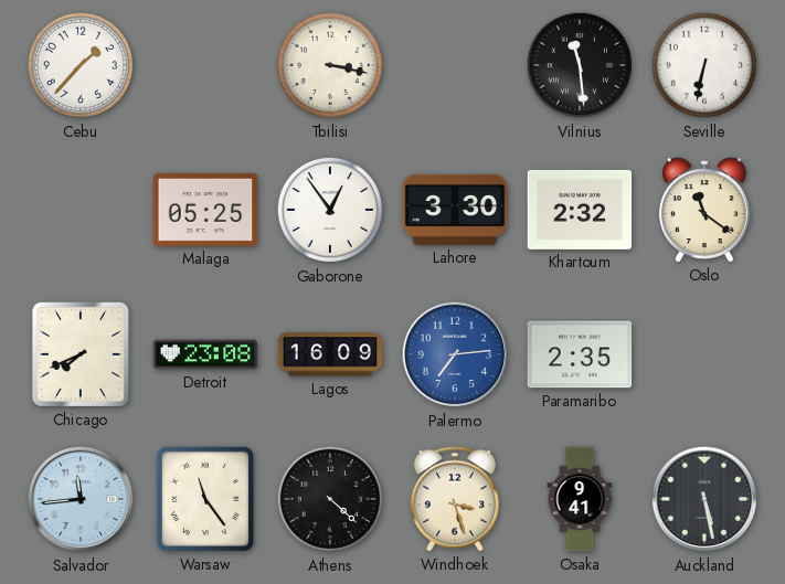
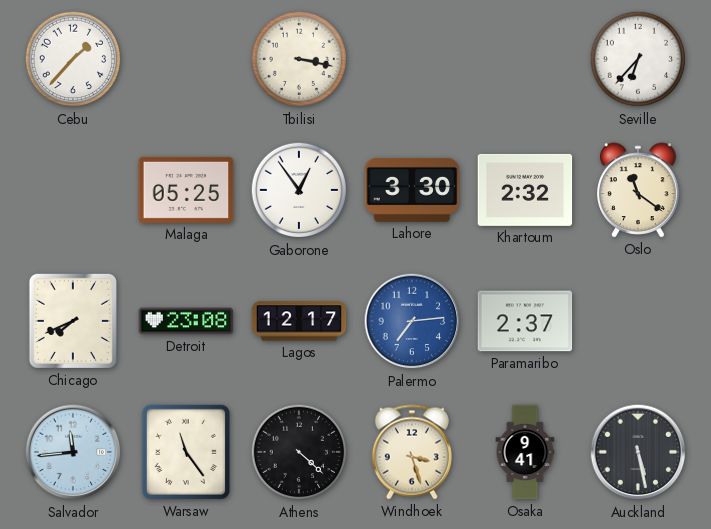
Vilnius: 11:29 -> none (580, 65)
Seville: 6:32 -> 6:37 (638, 59)
Lagos: 16:09 -> 12:17 (299, 321)
Paramaribo: 2:35 -> 2:37 (525, 321)
